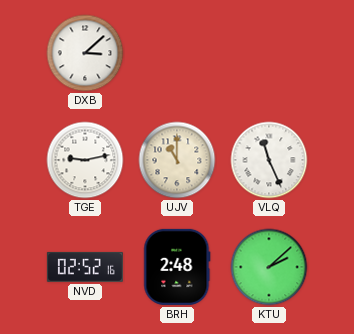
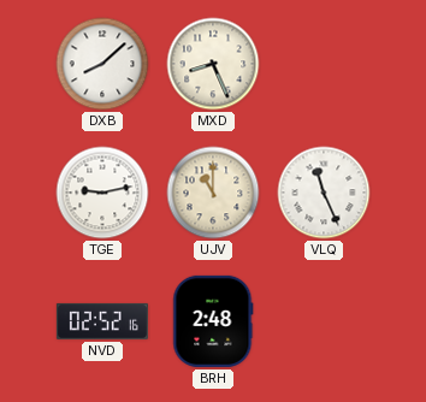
DXB: 3:08 -> 8:08 (102, 64)
MXD: none -> 8:26 (213, 64)
KTU: 2:08 -> none (269, 267)
